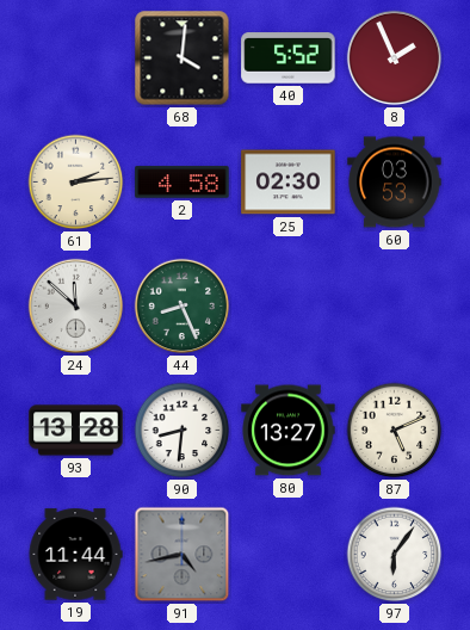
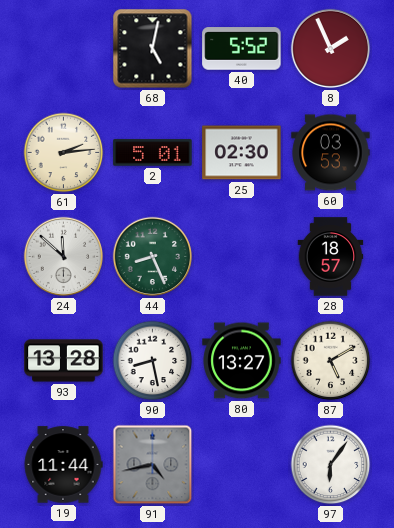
68: 4:01 -> 5:02 (153, 49)
2: 4:58 -> 5:01 (153, 153)
28: none -> 18:57 (331, 257)
90: 8:31 -> 8:28 (153, 361)
87: 5:11 -> 5:10 (331, 361)
